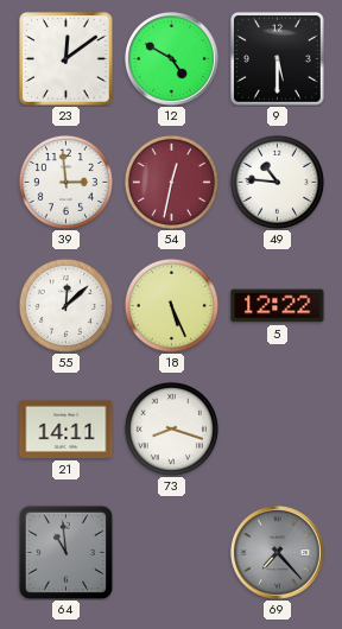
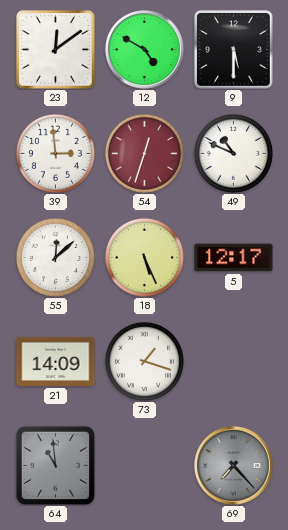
54: 12:32 -> 12:33 (144, 153)
49: 10:46 -> 10:49 (233, 153)
5: 12:22 -> 12:17 (234, 258)
21: 14:11 -> 14:09 (56, 361)
73: 8:18 -> 1:18 (144, 361)
